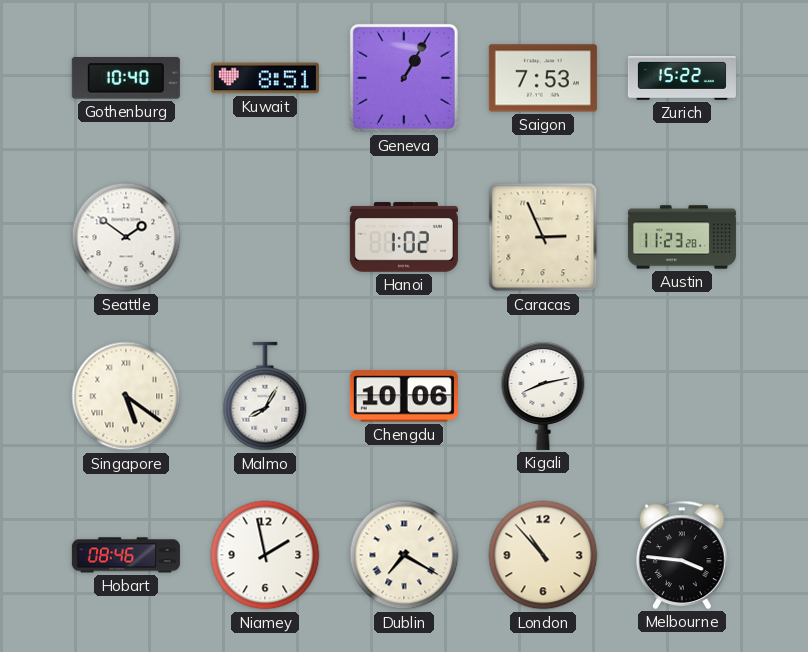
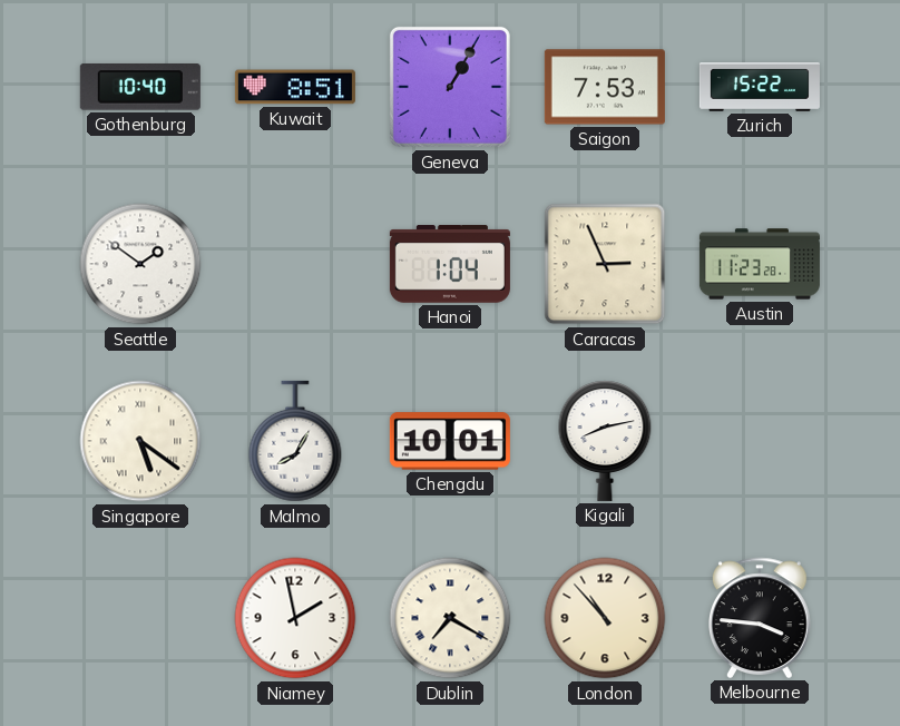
Hanoi: 1:02 -> 1:04 (450, 264)
Chengdu: 10:06 -> 10:01 (450, 441)
Hobart: 08:46 -> none (126, 555)
